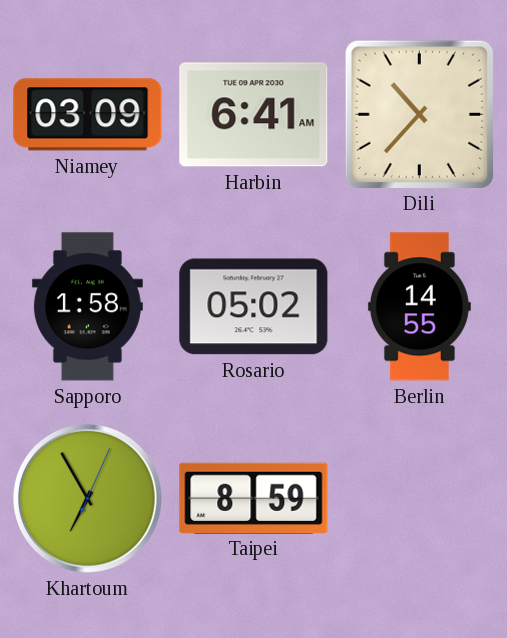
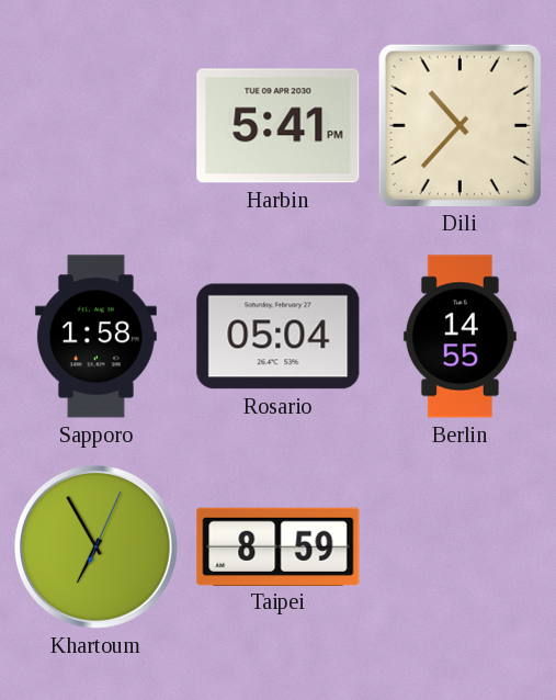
Niamey: 03:09 -> none (88, 115)
Harbin: 6:41 -> 5:41 (279, 126)
Rosario: 05:02 -> 05:04 (279, 337)
